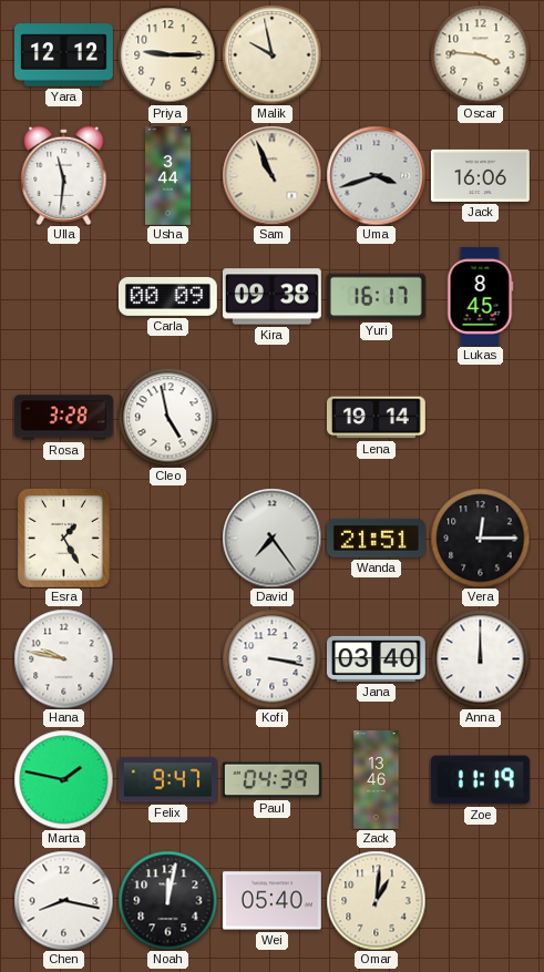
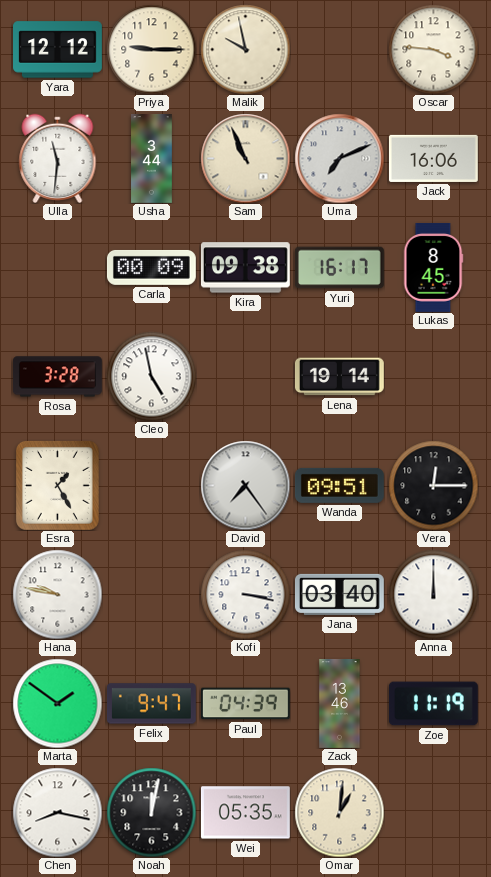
Uma: 3:42 -> 7:11 (339, 158)
Wanda: 21:51 -> 09:51 (339, 485)
Marta: 1:47 -> 1:51 (57, 703)
Wei: 05:40 -> 05:35 (245, 813)
